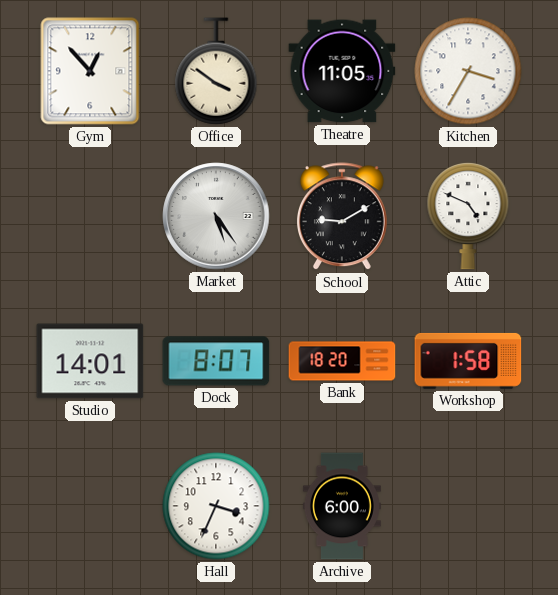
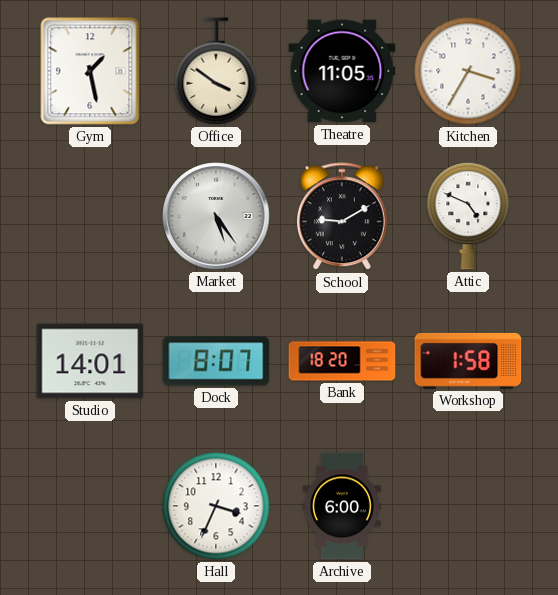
Gym: 12:53 -> 1:28 (90, 71)
